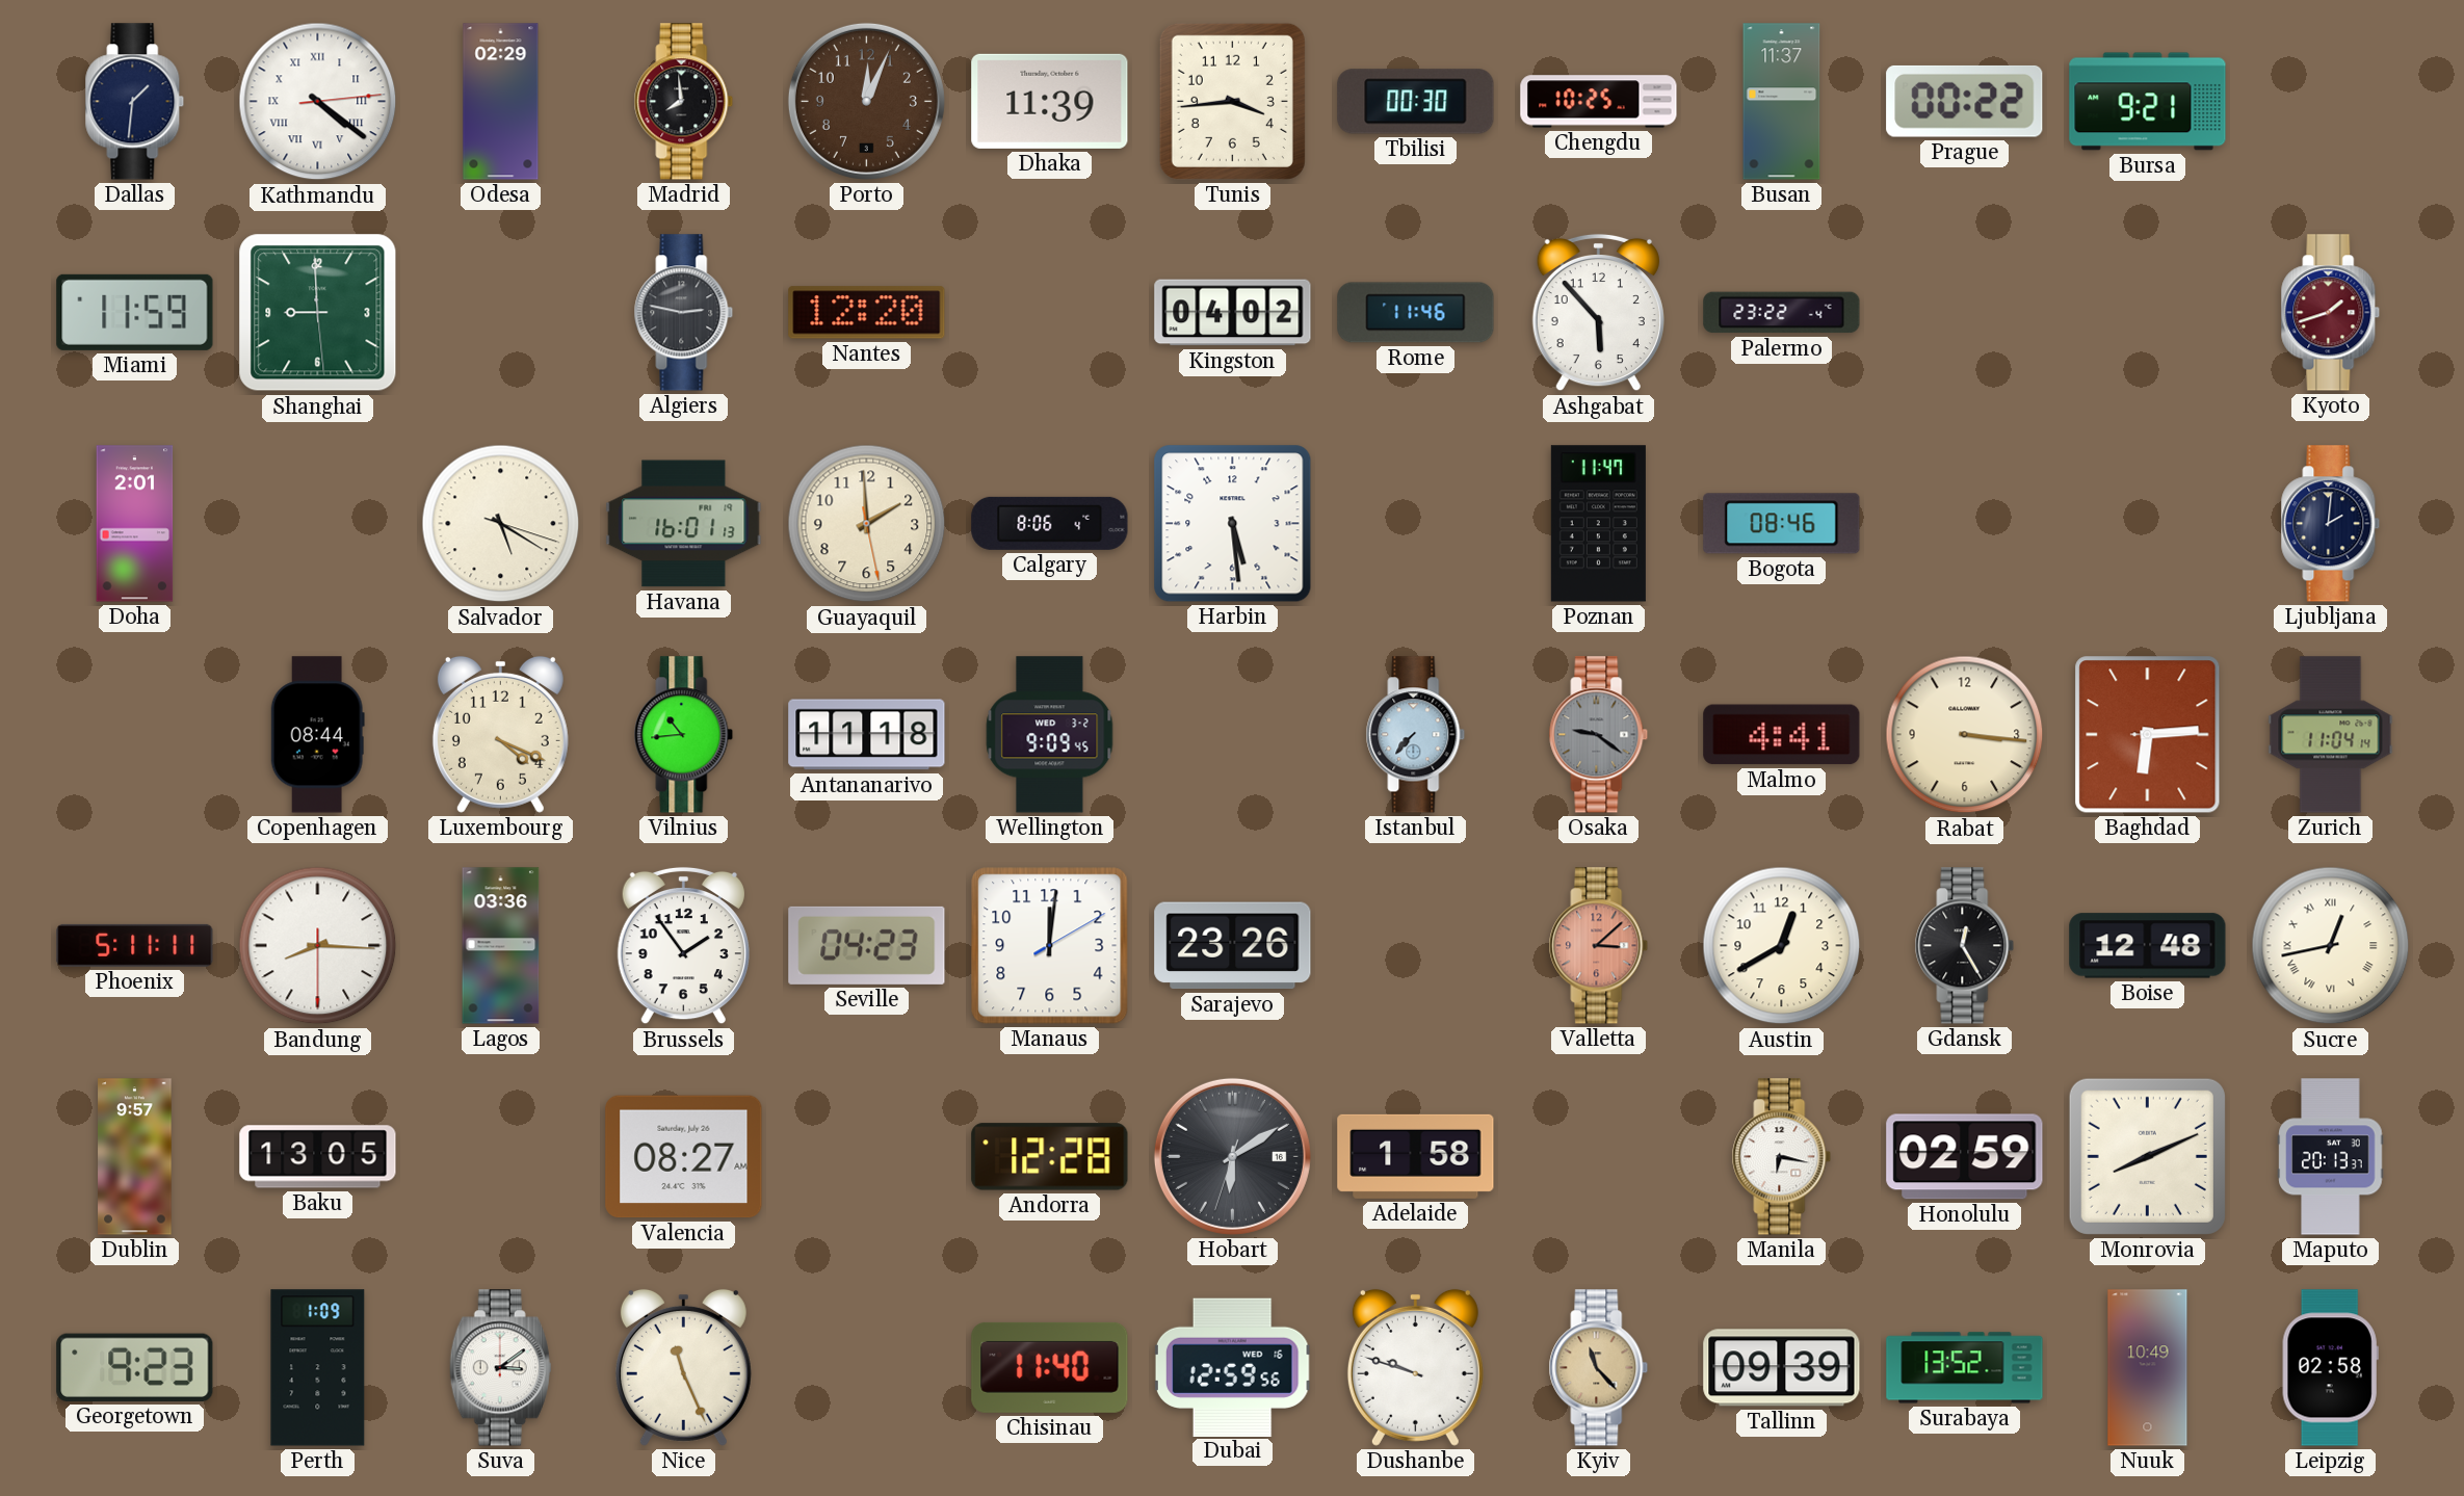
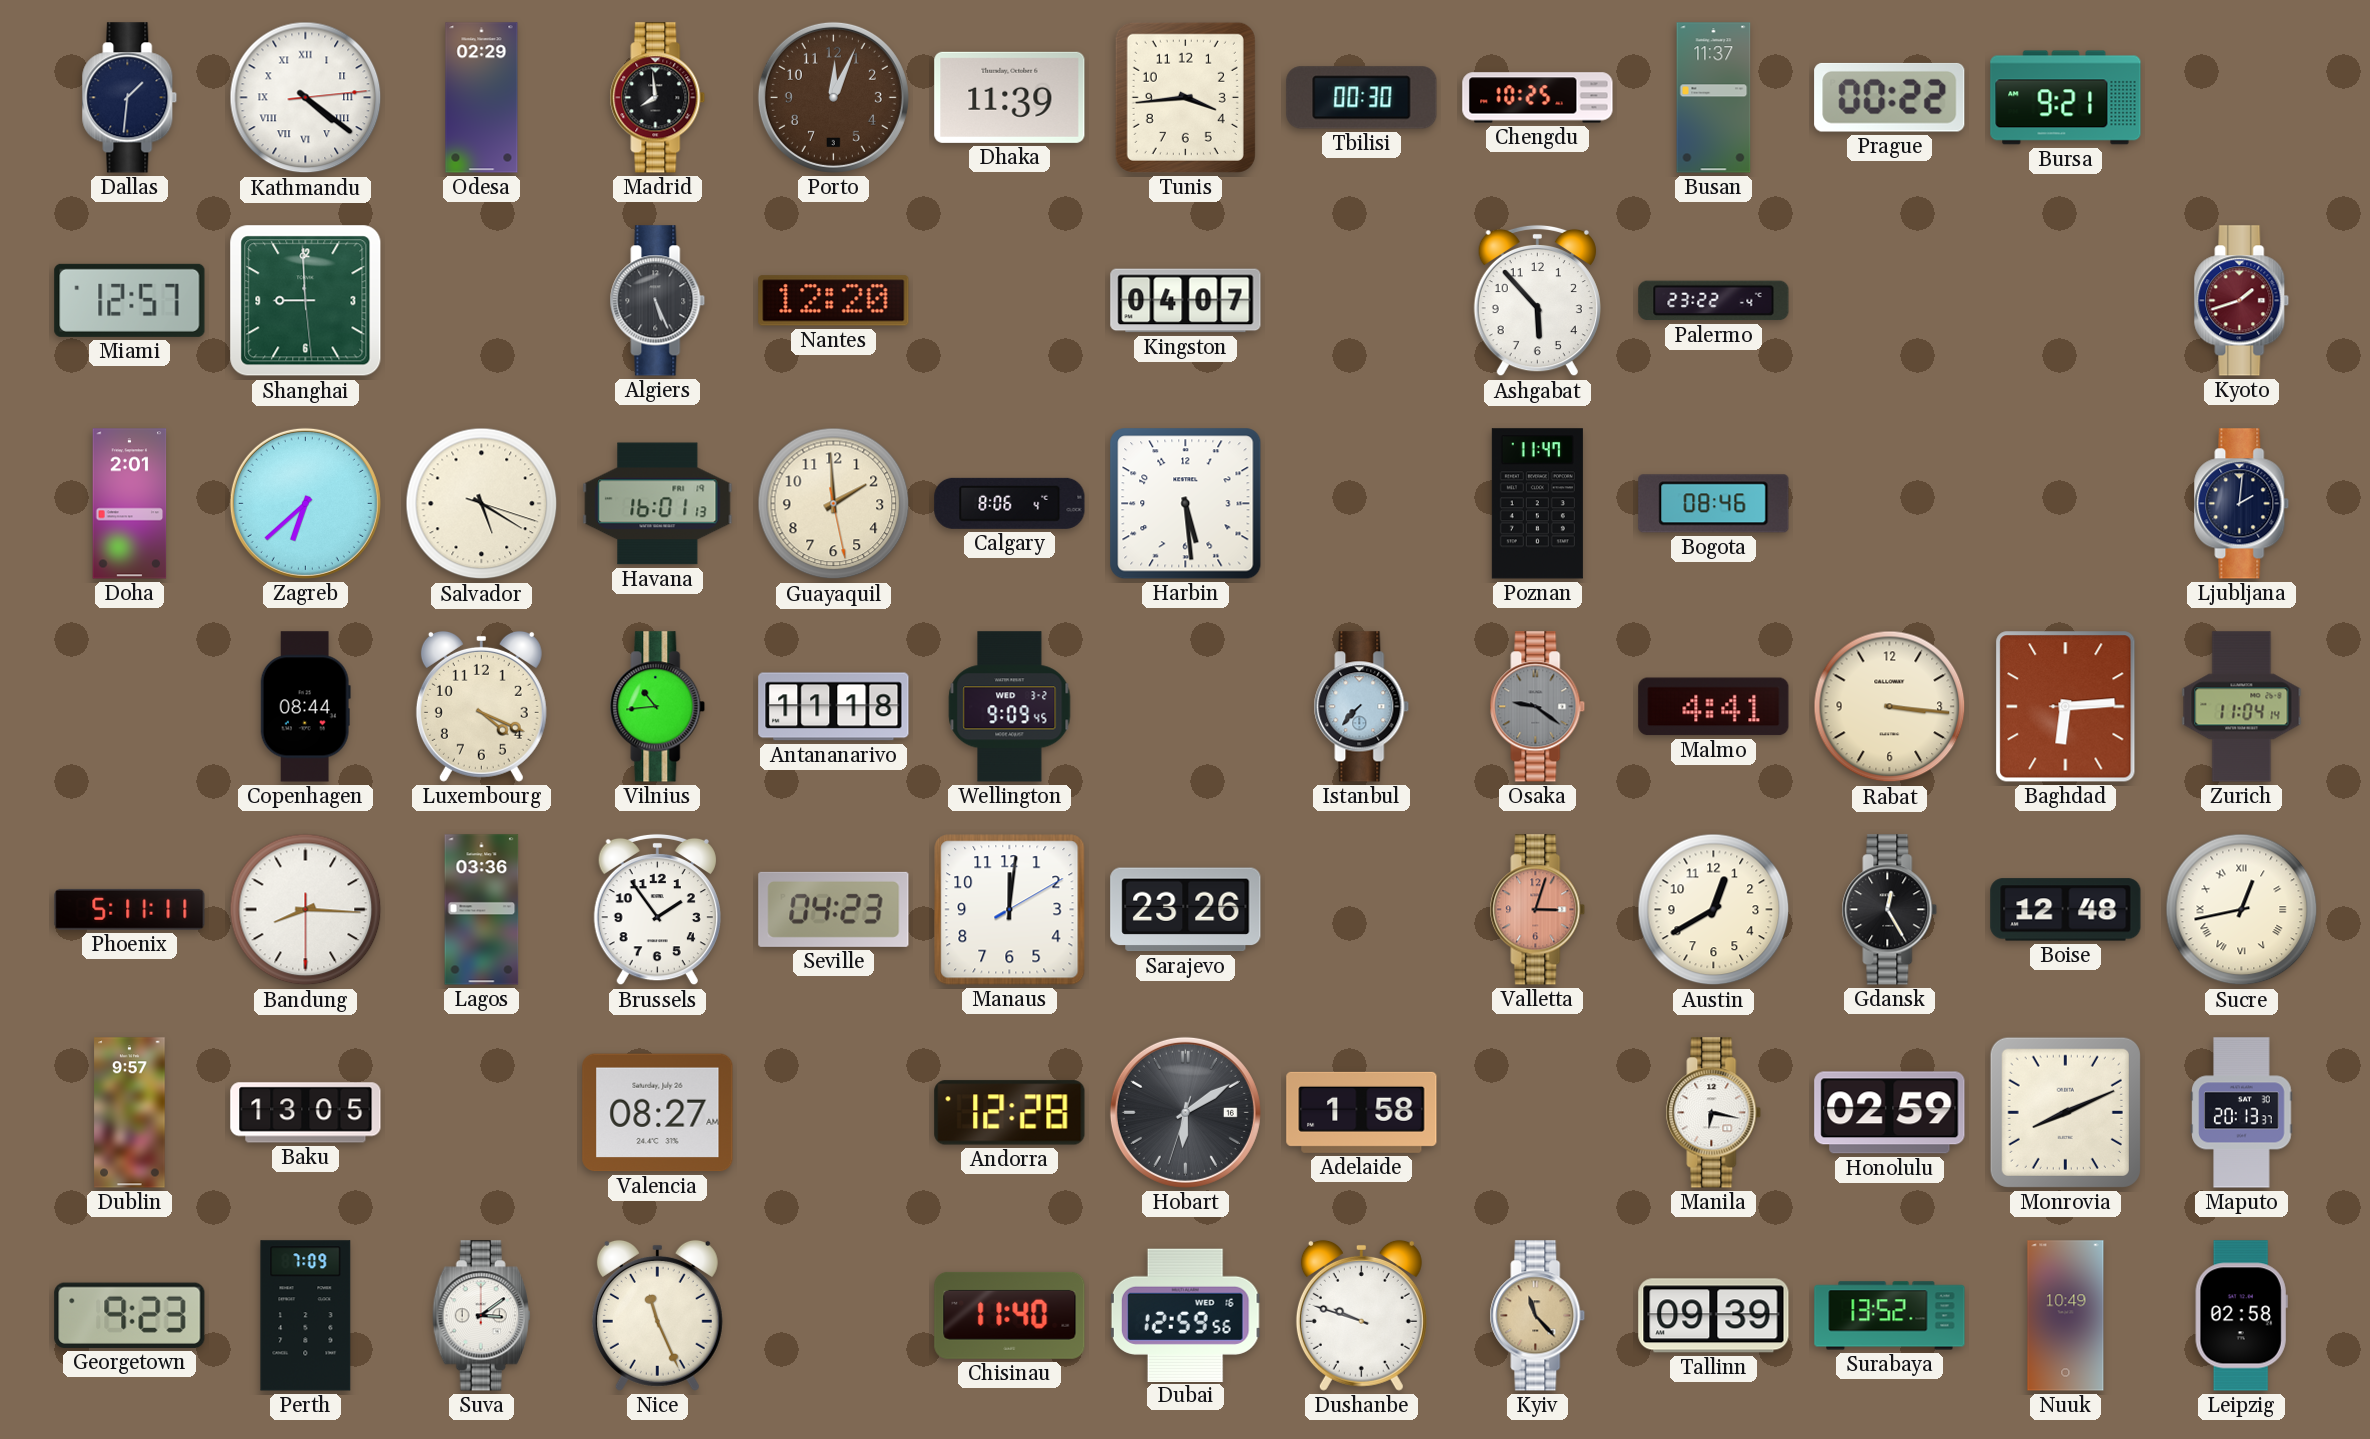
Miami: 11:59 -> 12:57 (130, 300)
Algiers: 2:47 -> 5:26 (658, 301)
Kingston: 04:02 -> 04:07 (1186, 301)
Rome: 11:46 -> none (1416, 313)
Zagreb: none -> 6:38 (305, 503)
Valletta: 3:08 -> 3:03 (1538, 910)
Perth: 1:09 -> 7:09 (306, 1316)
